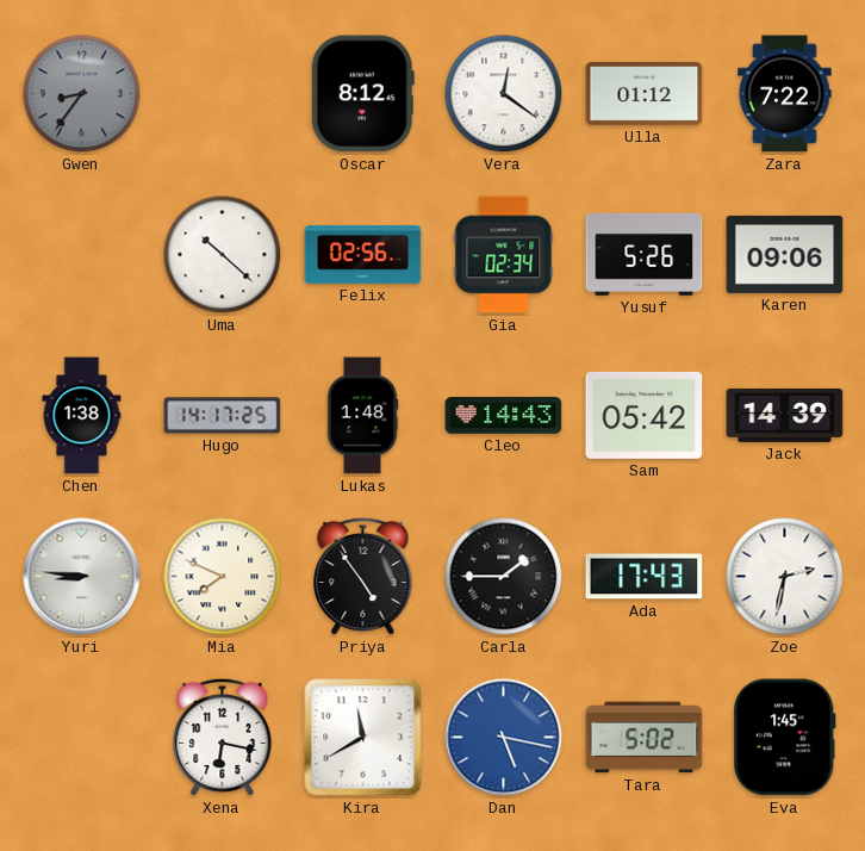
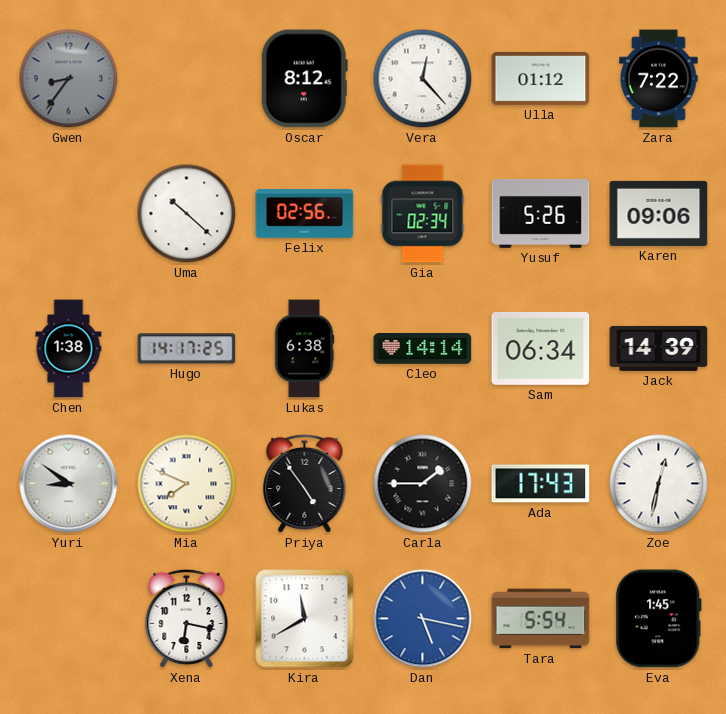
Vera: 12:21 -> 12:23 (423, 79)
Lukas: 1:48 -> 6:38 (304, 349)
Cleo: 14:43 -> 14:14 (423, 349)
Sam: 05:42 -> 06:34 (541, 348)
Yuri: 8:46 -> 8:51 (69, 484)
Zoe: 2:32 -> 12:32 (659, 484)
Tara: 5:02 -> 5:54 (541, 619)
